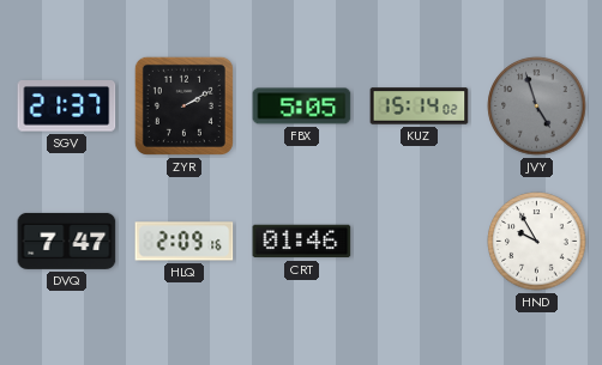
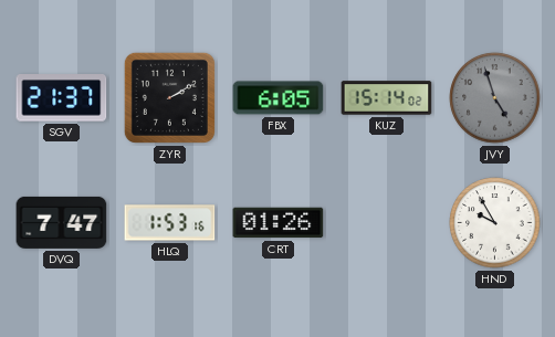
FBX: 5:05 -> 6:05 (279, 98)
HLQ: 2:09 -> 1:53 (170, 223)
CRT: 01:46 -> 01:26 (279, 223)
